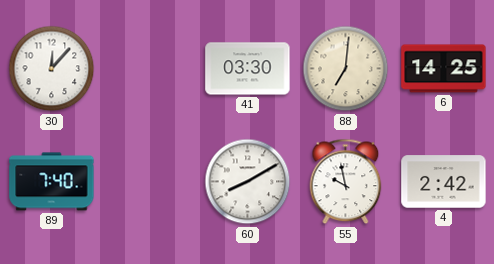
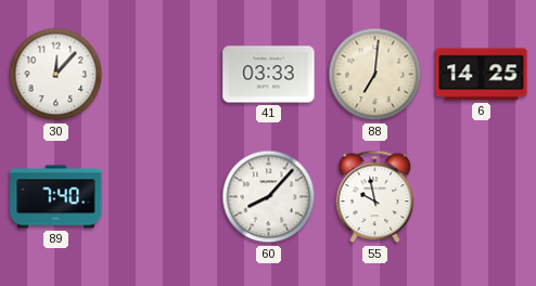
41: 03:30 -> 03:33 (269, 75)
60: 8:10 -> 8:07 (269, 197)
4: 2:42 -> none (444, 182)
